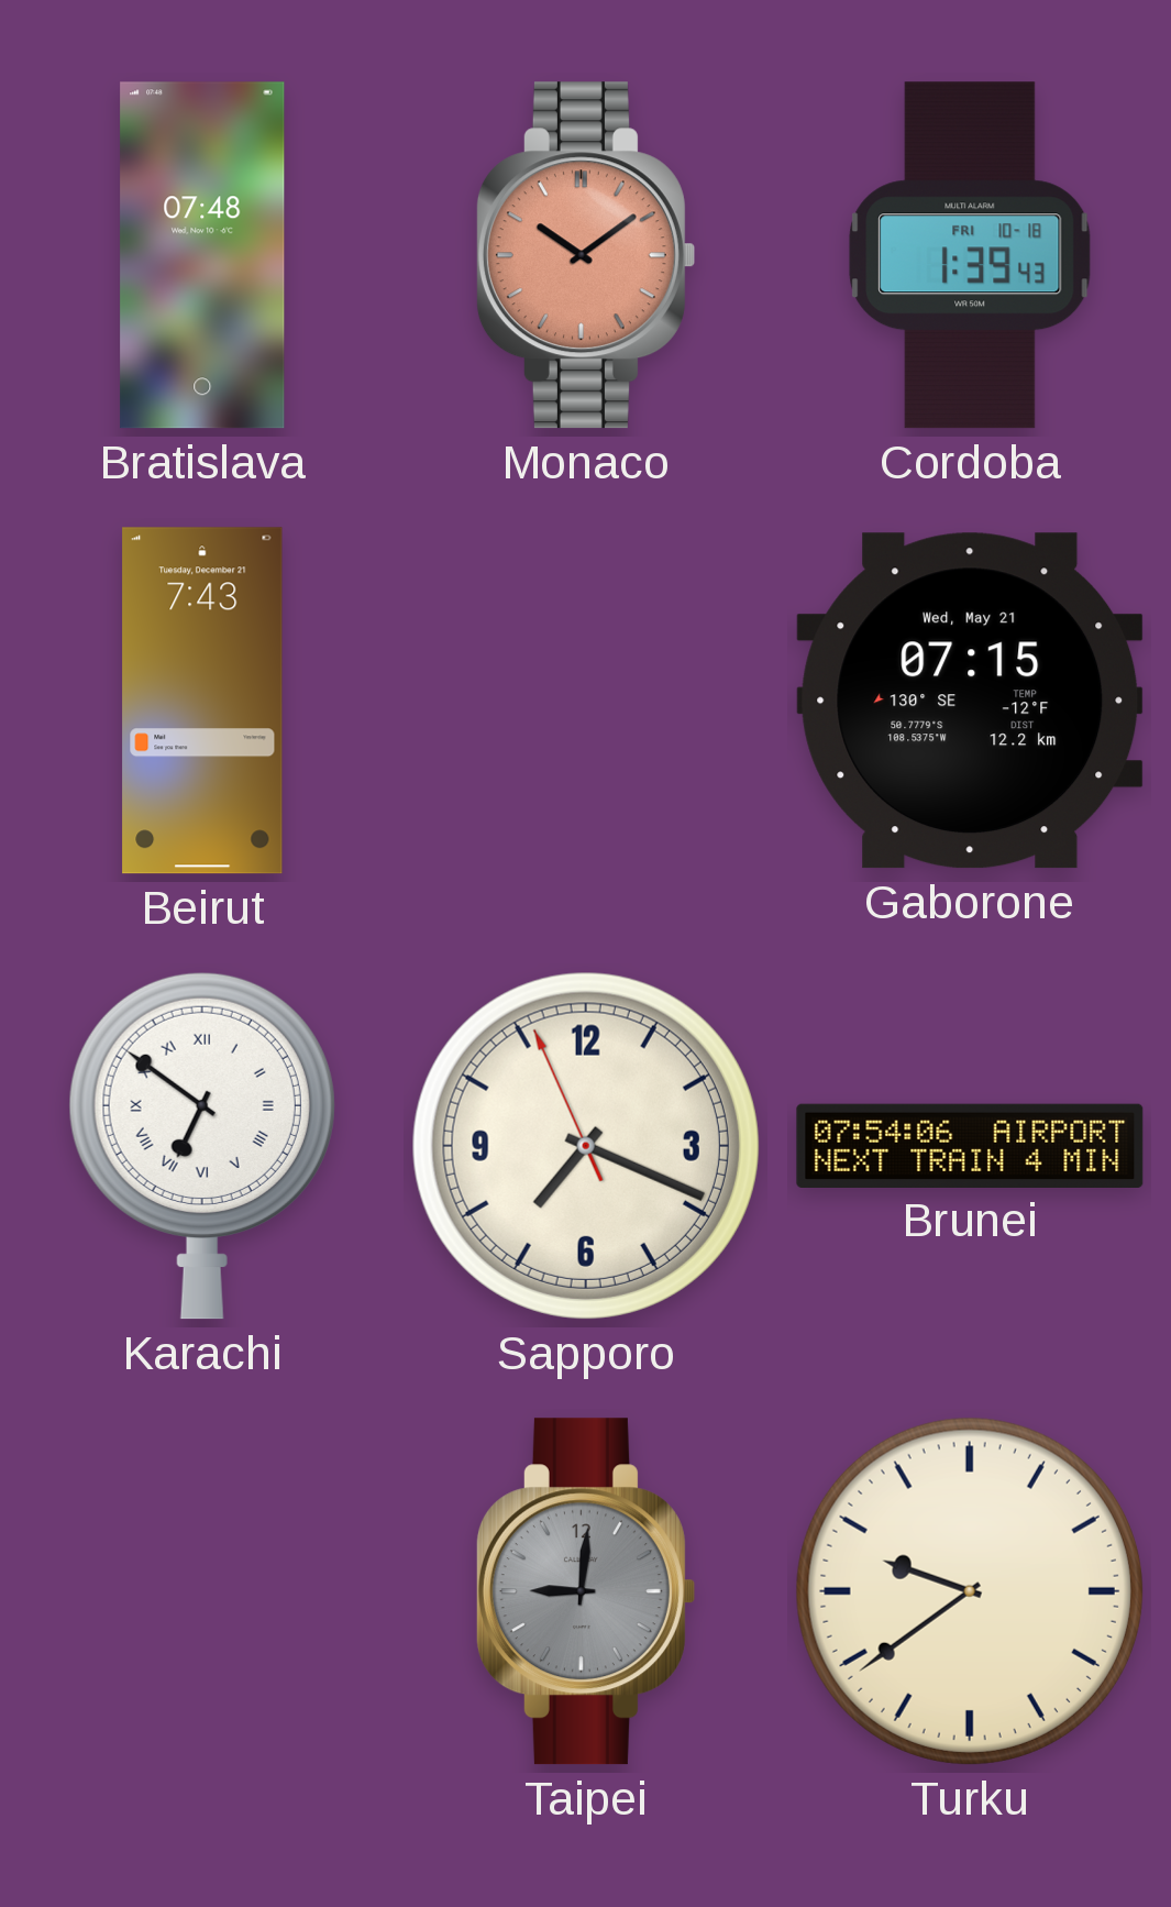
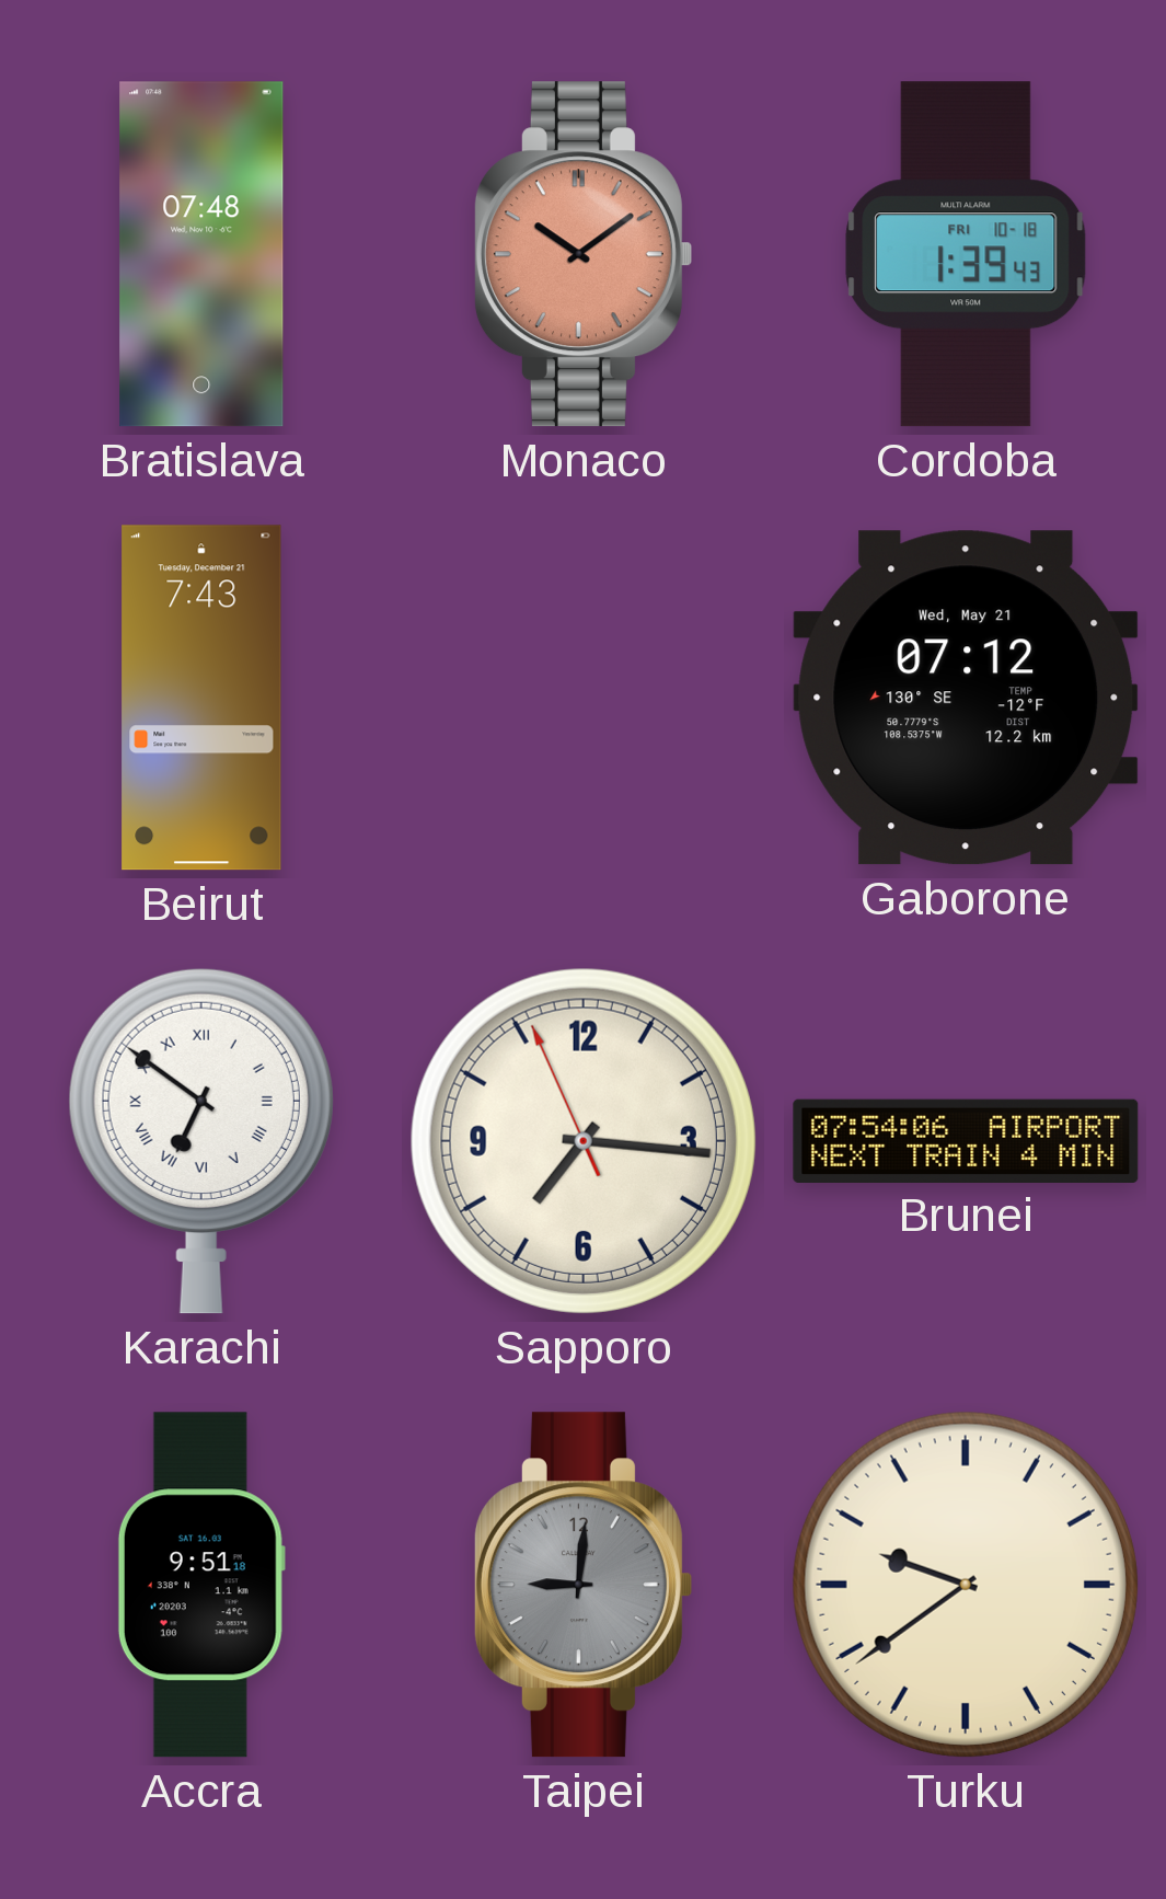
Gaborone: 07:15 -> 07:12 (966, 698)
Sapporo: 7:18 -> 7:15 (584, 1141)
Accra: none -> 9:51 (201, 1585)
